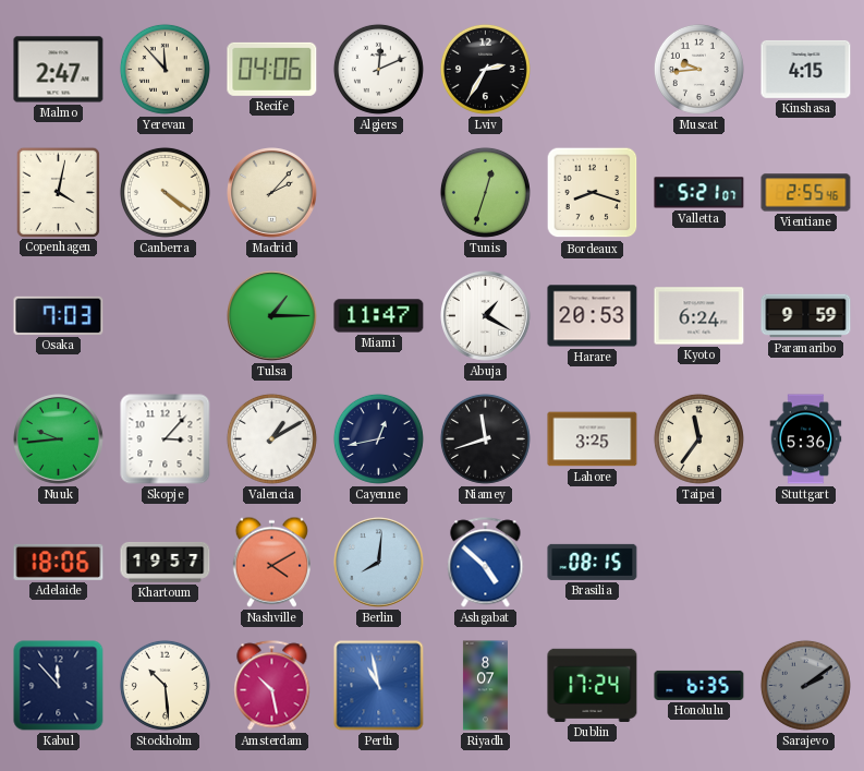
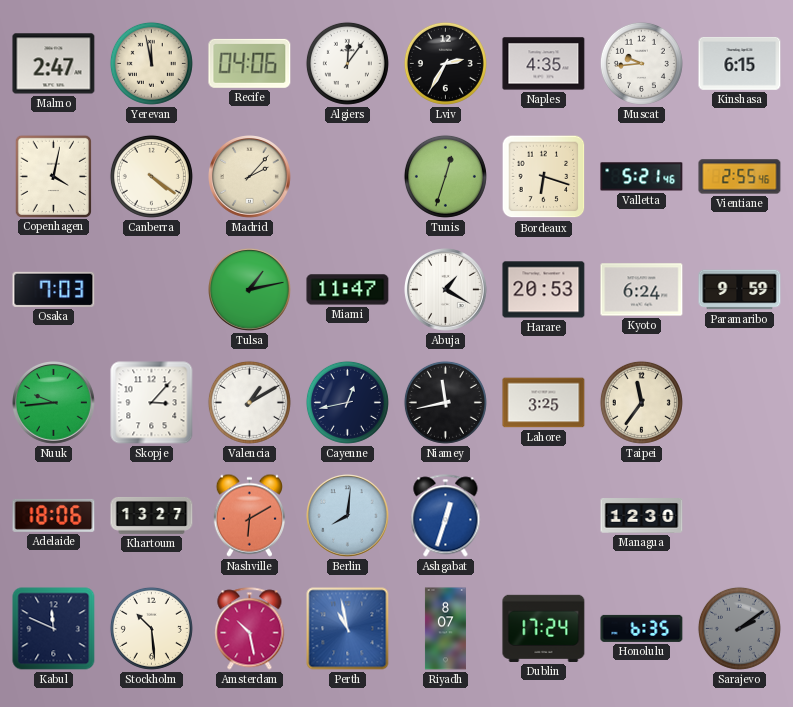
Yerevan: 11:53 -> 11:58 (151, 63)
Algiers: 12:11 -> 12:06 (347, 63)
Naples: none -> 4:35 (544, 64)
Kinshasa: 4:15 -> 6:15 (740, 63)
Bordeaux: 8:18 -> 6:18 (544, 177)
Valletta: 5:21:07 -> 5:21:46 (642, 177)
Tulsa: 1:15 -> 1:13 (250, 290)
Niamey: 11:42 -> 11:43 (445, 402)
Stuttgart: 5:36 -> none (806, 439)
Khartoum: 19:57 -> 13:27 (152, 516)
Nashville: 4:10 -> 6:10 (249, 515)
Ashgabat: 4:52 -> 12:33 (446, 516)
Brasilia: 08:15 -> none (593, 562)
Managua: none -> 12:30 (642, 516)
Kabul: 11:53 -> 11:49 (54, 629)
